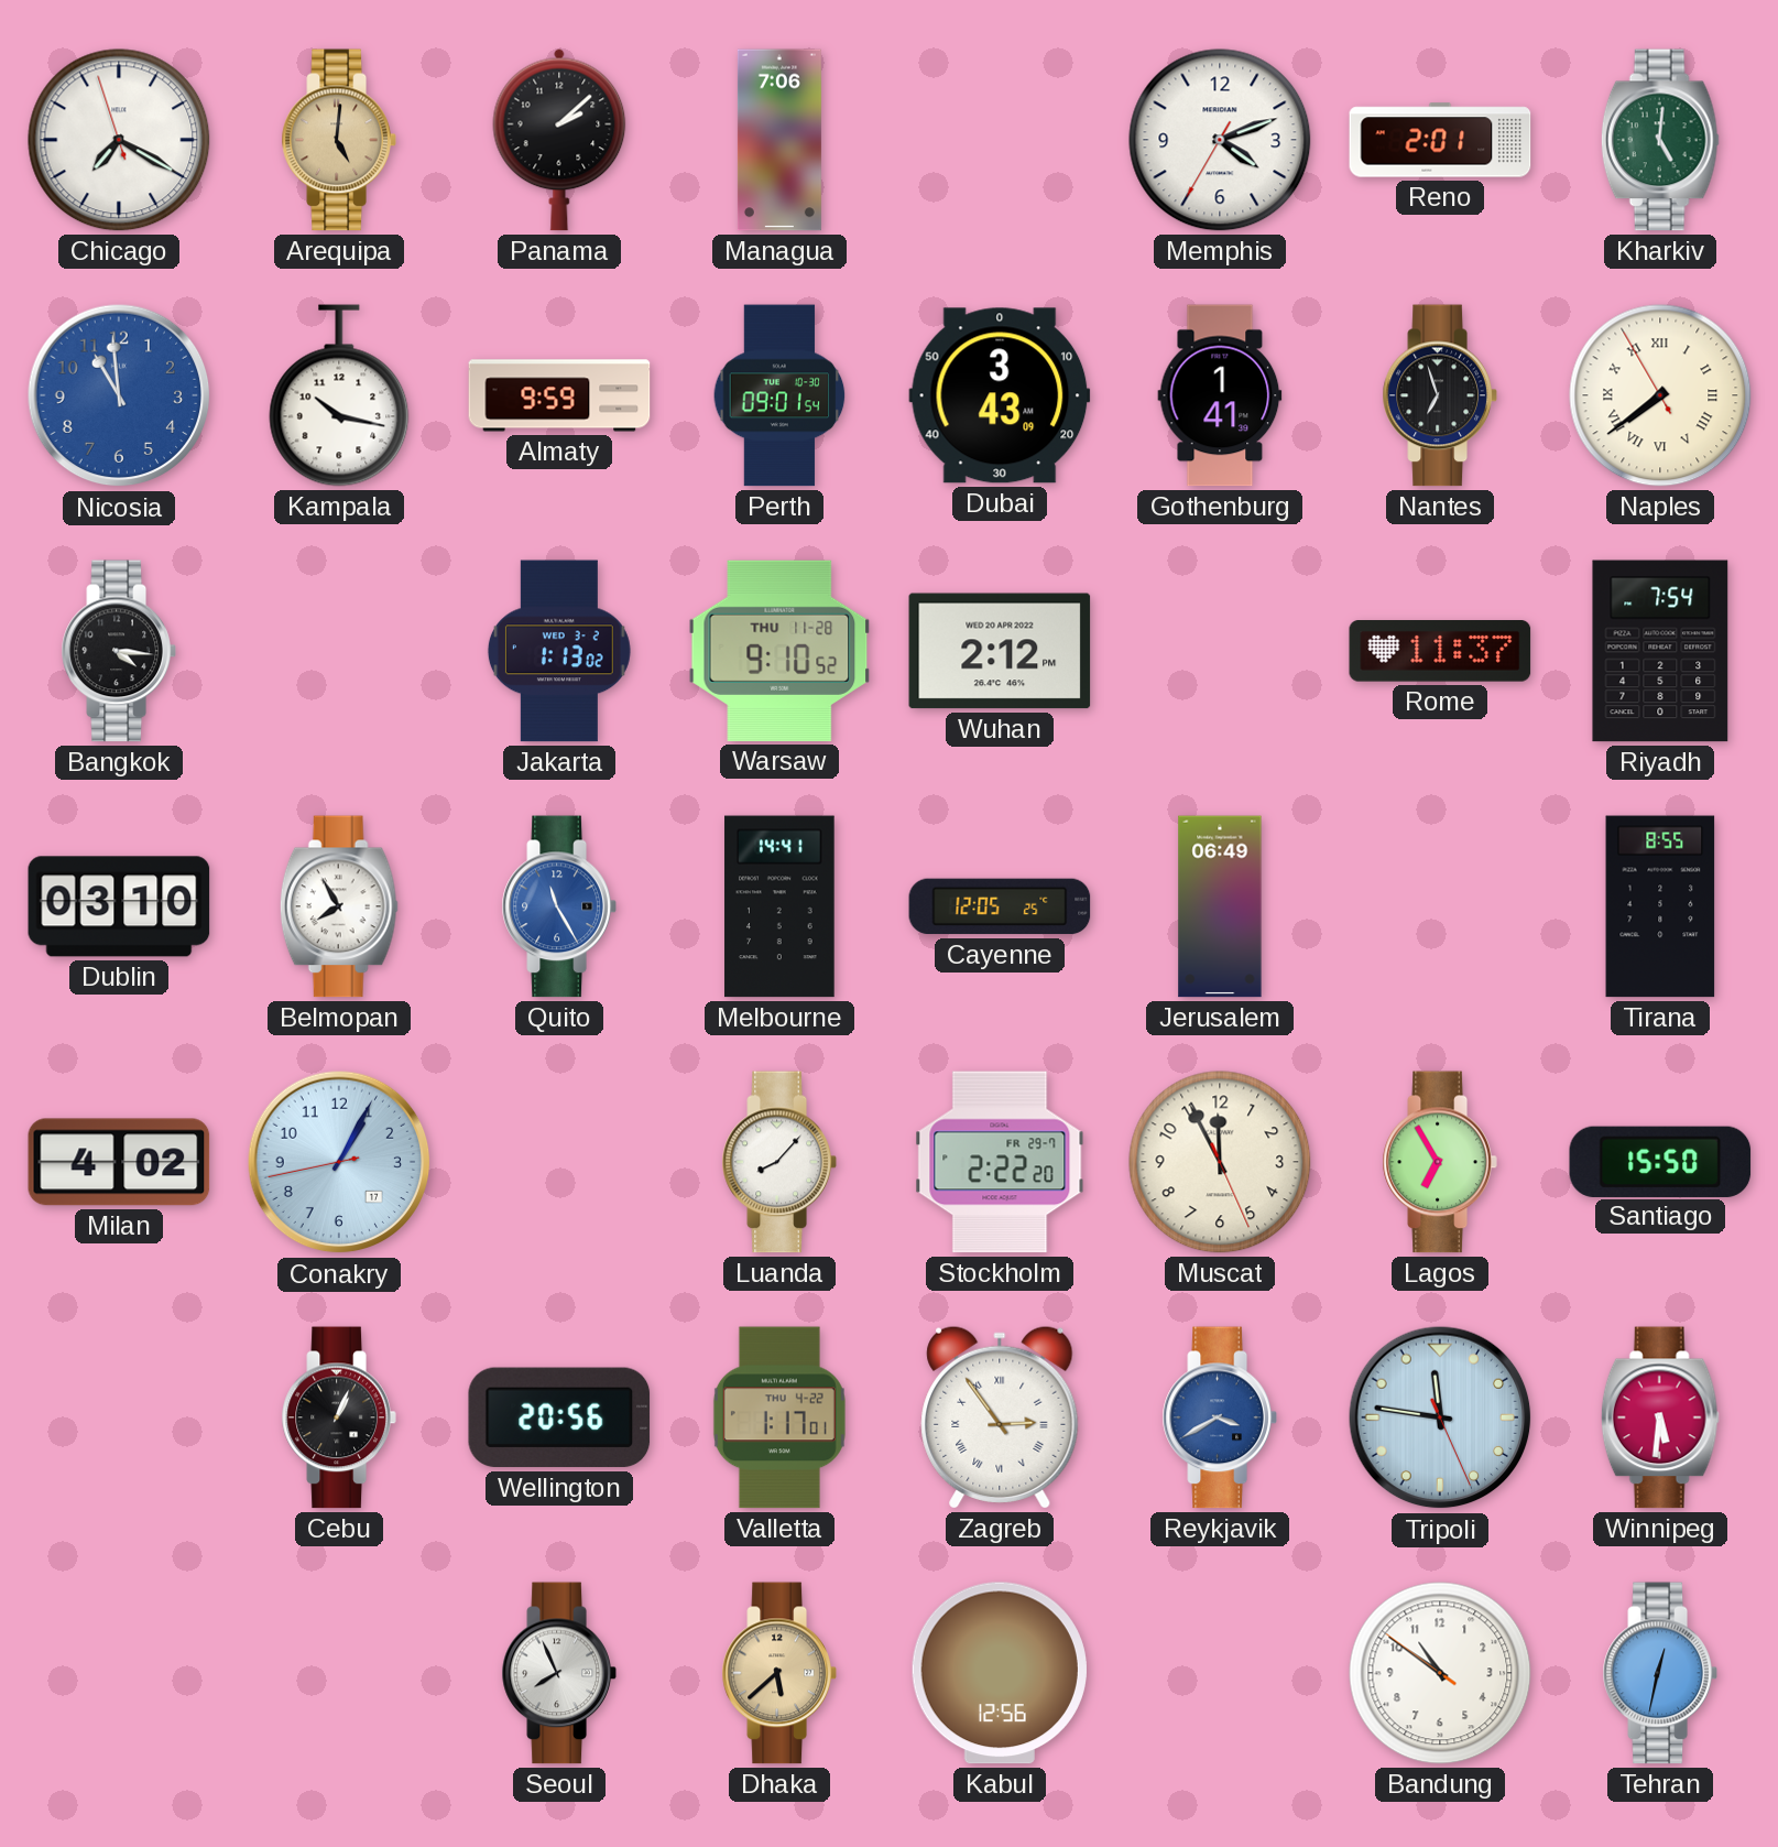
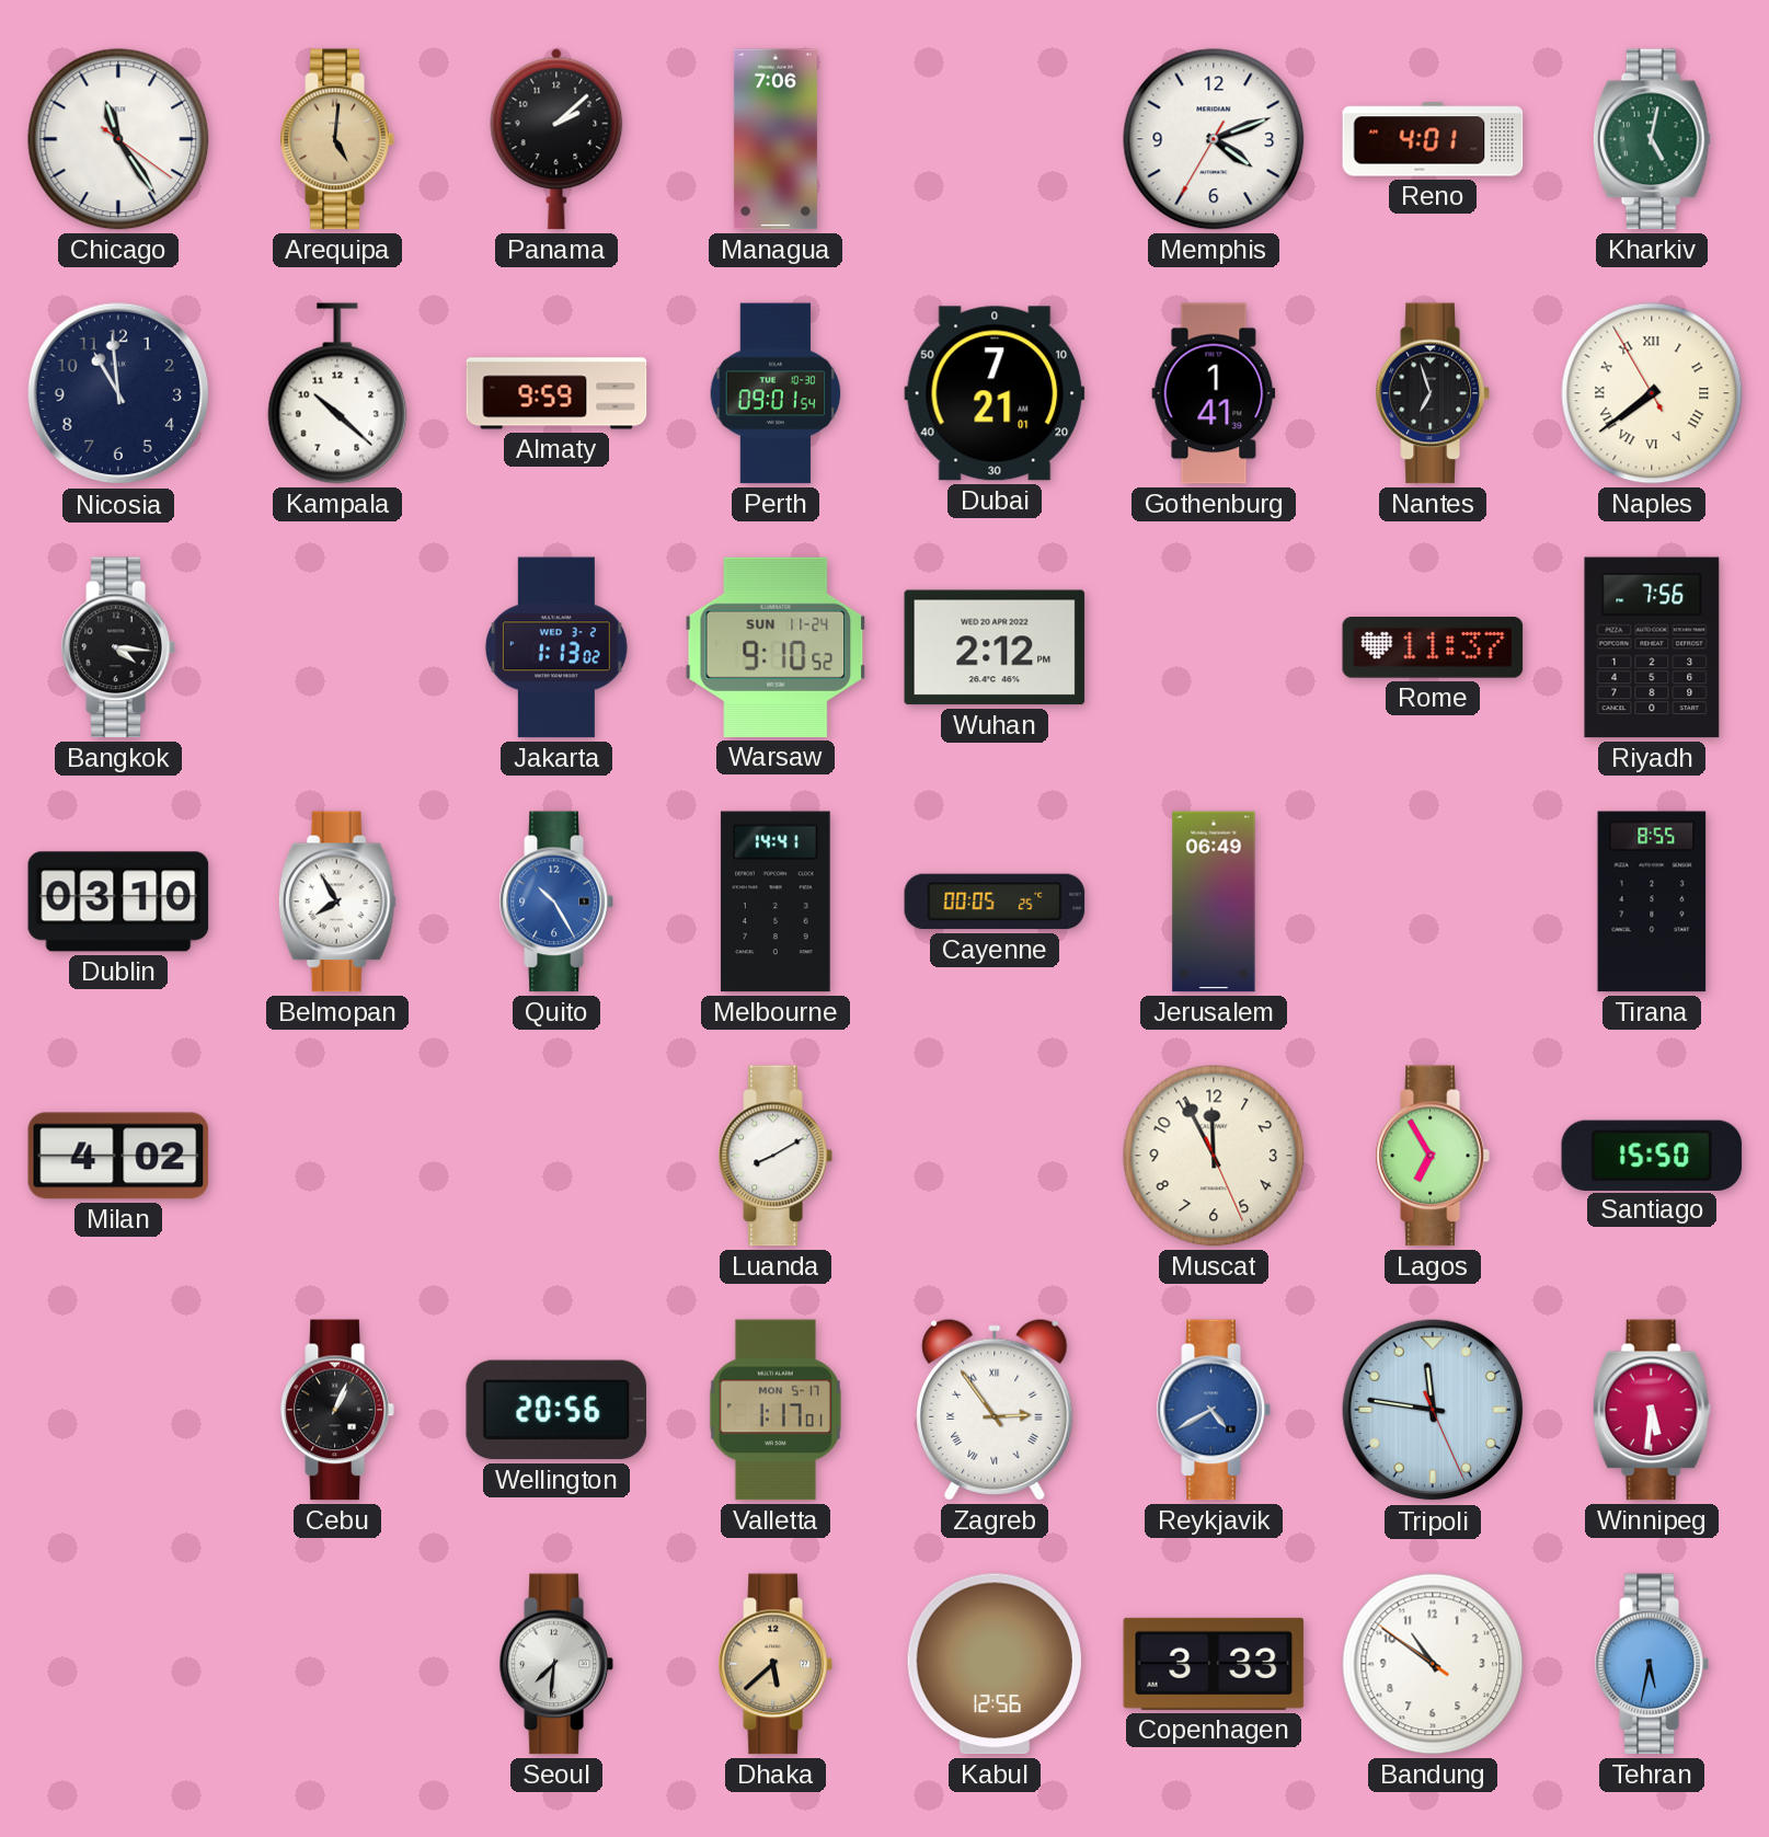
Chicago: 7:19 -> 11:24 (118, 139)
Reno: 2:01 -> 4:01 (1433, 139)
Kharkiv: 5:01 -> 5:02 (1652, 139)
Nicosia dial: blue -> navy (118, 393)
Kampala: 10:17 -> 10:22 (337, 393)
Dubai: 3:43 -> 7:21 (995, 393)
Warsaw date: THU 11-28 -> SUN 11-24 (776, 647)
Riyadh: 7:54 -> 7:56 (1652, 647)
Quito: 11:25 -> 10:25 (556, 902)
Cayenne: 12:05 -> 00:05 (995, 902)
Conakry: 1:04 -> none (339, 1162)
Luanda: 8:07 -> 8:10 (776, 1156)
Stockholm: 2:22 -> none (1000, 1162)
Valletta date: THU 4-22 -> MON 5-17 (776, 1410)
Reykjavik: 3:40 -> 4:40 (1214, 1410)
Seoul: 7:56 -> 7:31 (556, 1664)
Copenhagen: none -> 3:33 (1214, 1664)
Tehran: 12:32 -> 5:32 (1652, 1664)
